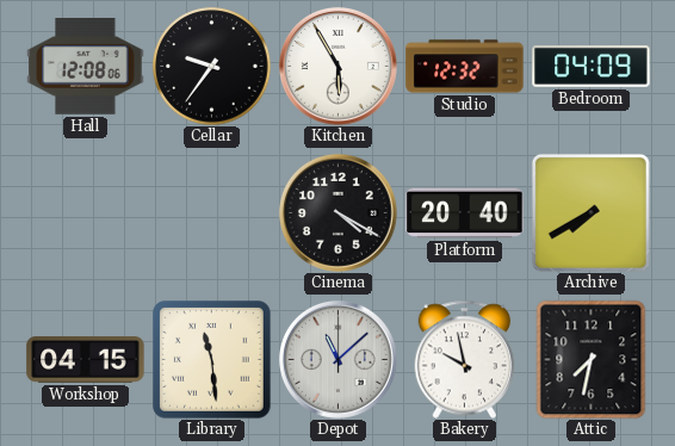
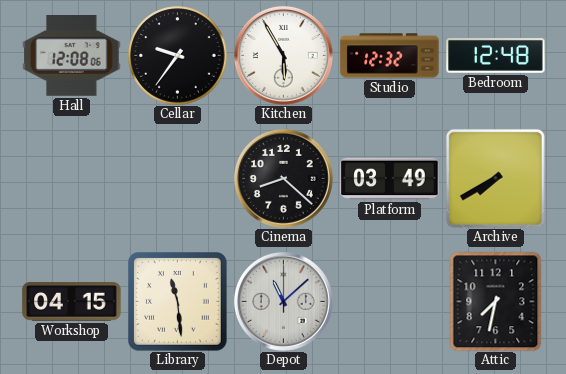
Bedroom: 04:09 -> 12:48 (496, 56)
Cinema: 4:20 -> 8:22 (283, 178)
Platform: 20:40 -> 03:49 (390, 179)
Bakery: 9:58 -> none (465, 359)
